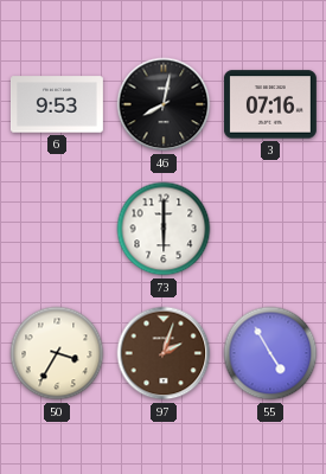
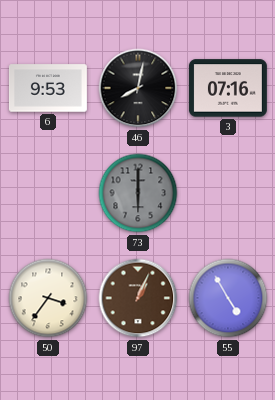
73 dial: white -> grey (138, 193)
50: 3:35 -> 3:36 (48, 298)
97: 2:03 -> 1:04 (138, 298)
